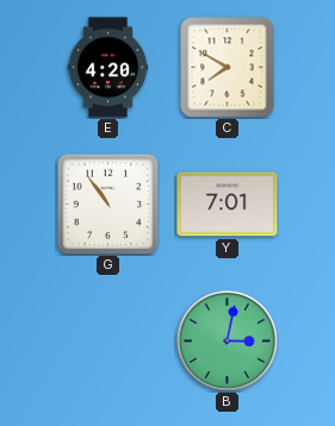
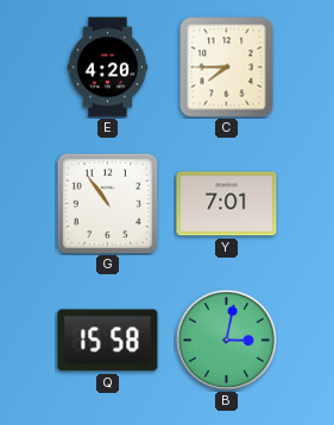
C: 7:50 -> 7:45 (227, 68)
Q: none -> 15:58 (108, 341)
